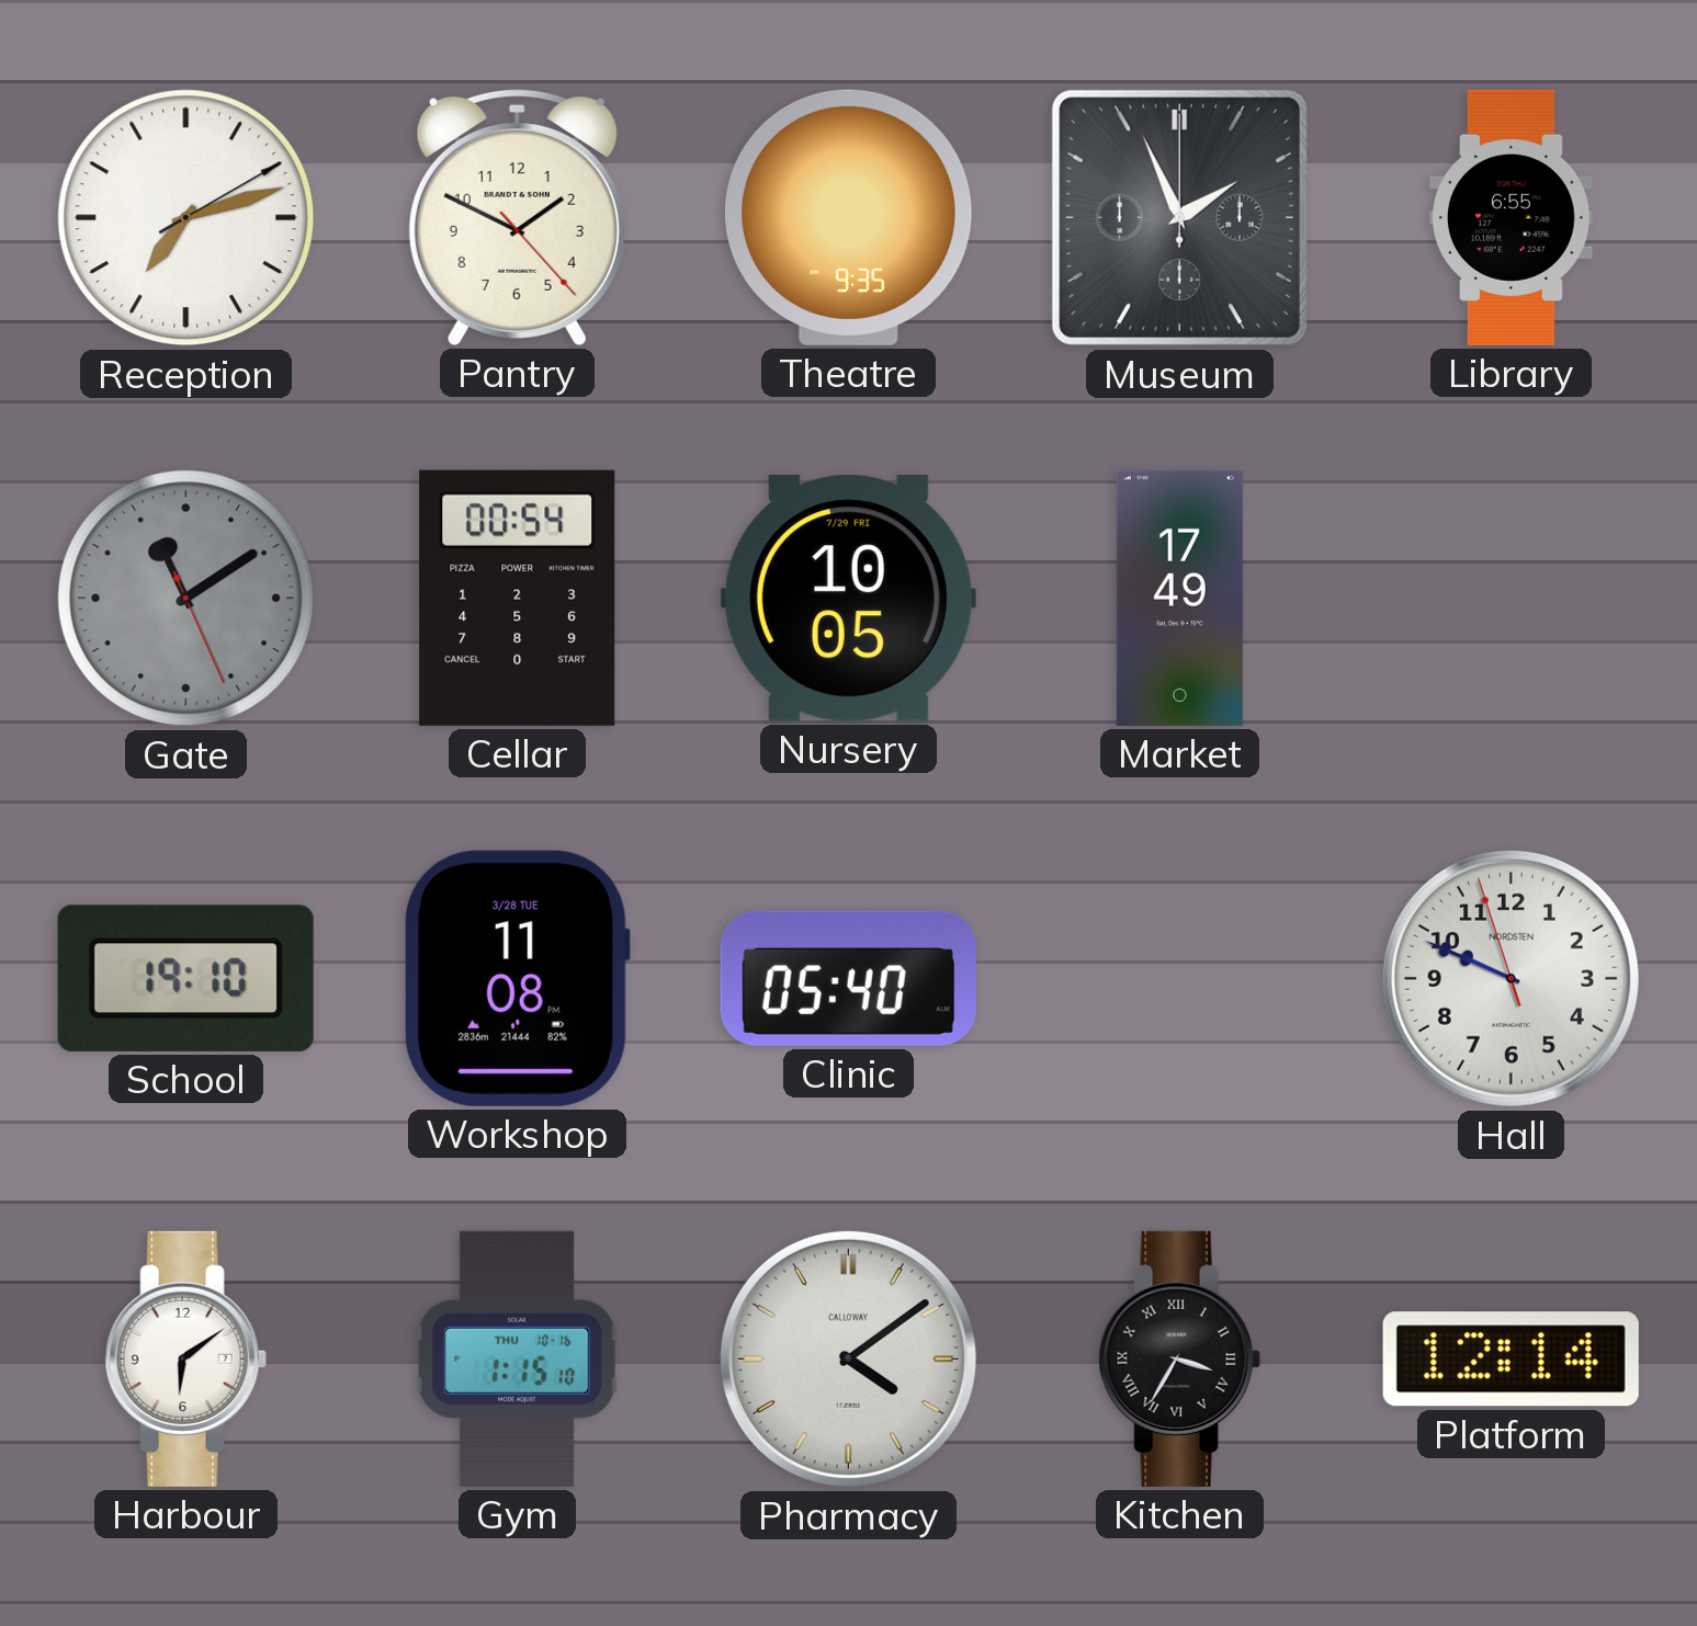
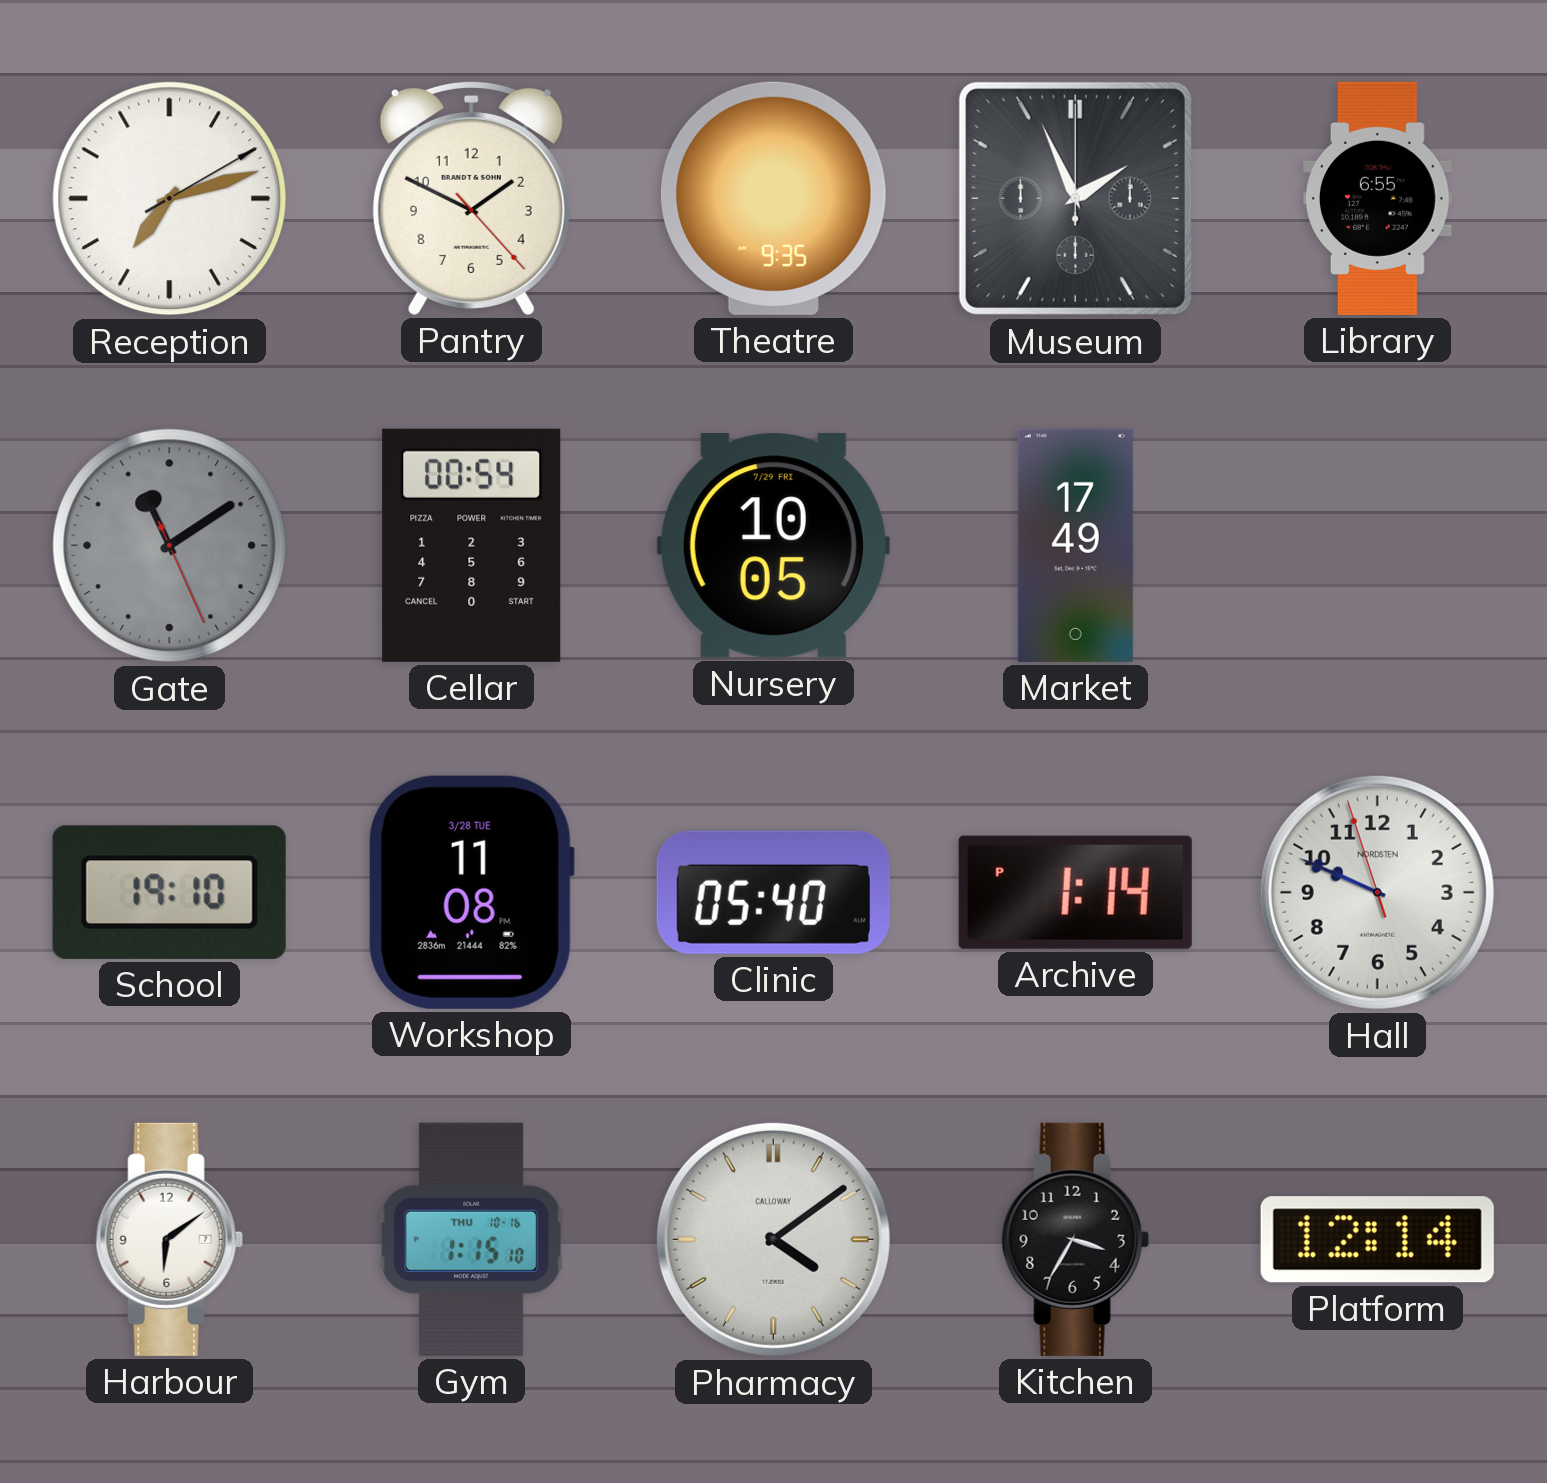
Archive: none -> 1:14 (1075, 892)
Kitchen numerals: Roman -> Arabic (1075, 1239)
